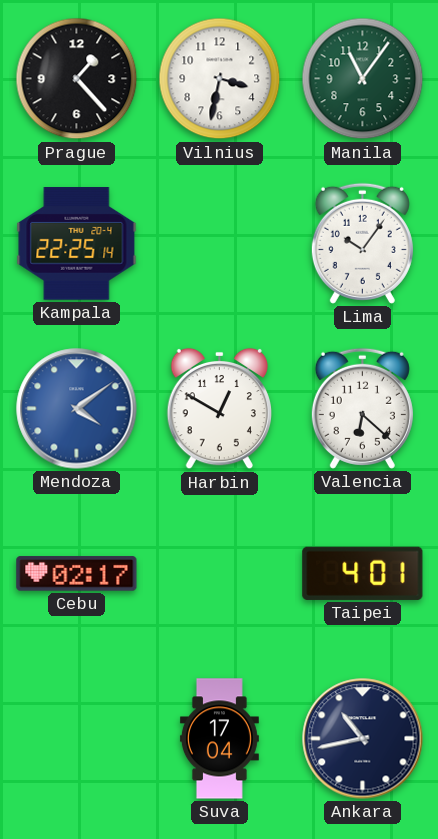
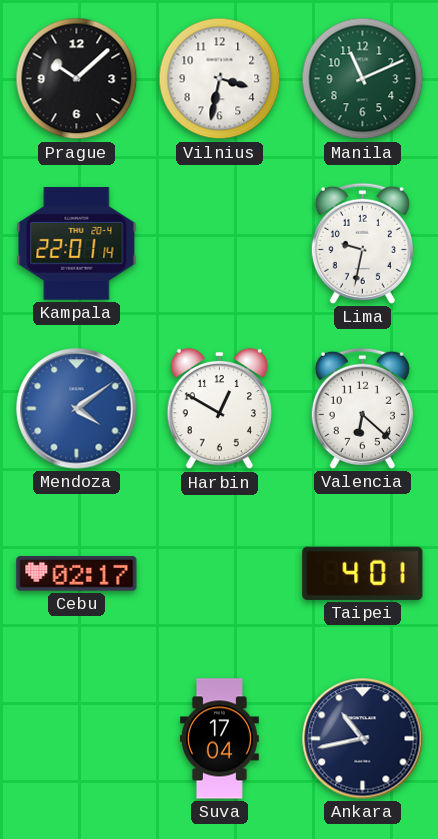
Prague: 1:23 -> 10:08 (77, 79)
Manila: 11:06 -> 11:11 (363, 79)
Kampala: 22:25 -> 22:01 (77, 244)
Lima: 10:06 -> 9:32 (362, 243)
